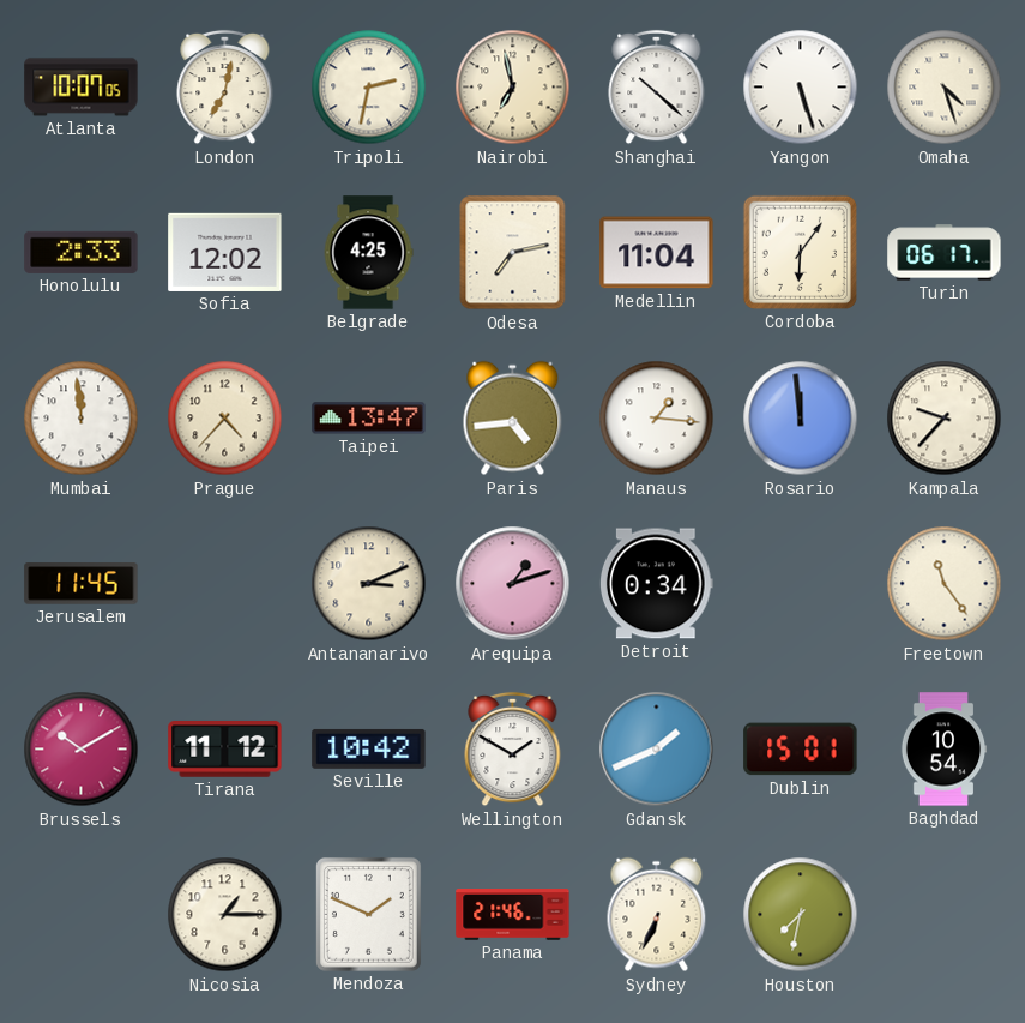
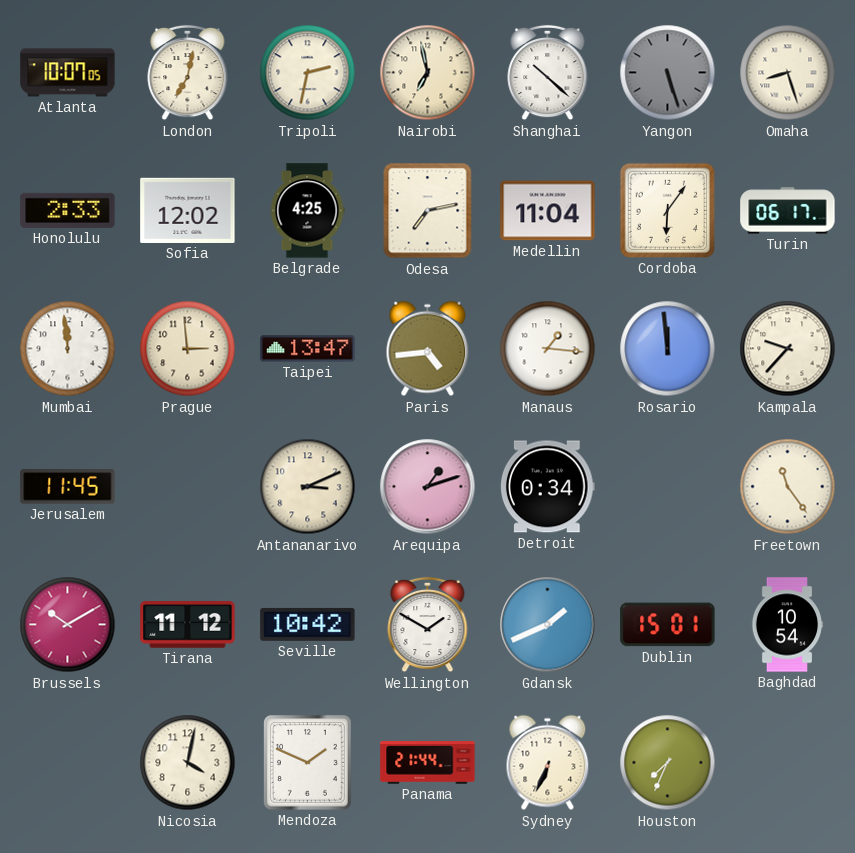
Yangon dial: white -> grey (668, 73)
Omaha: 4:27 -> 8:27 (788, 73)
Prague: 4:37 -> 2:59 (188, 349)
Nicosia: 1:15 -> 4:02 (188, 763)
Panama: 21:46 -> 21:44 (428, 763)
Houston: 7:32 -> 7:34 (668, 763)
